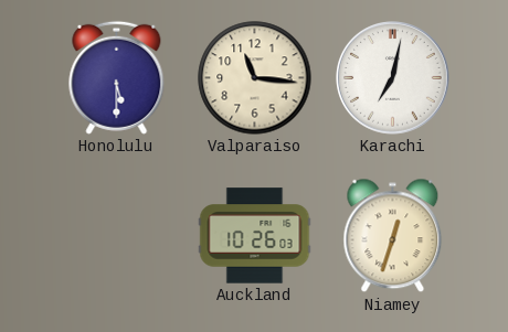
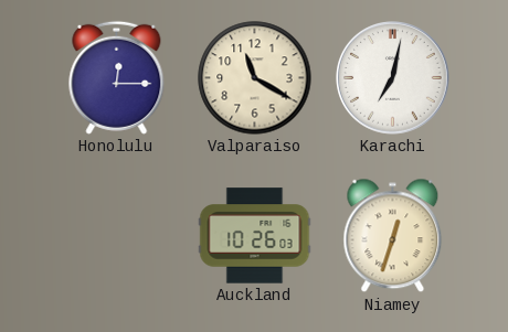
Honolulu: 5:30 -> 12:15 (117, 77)
Valparaiso: 11:16 -> 11:20 (255, 78)
